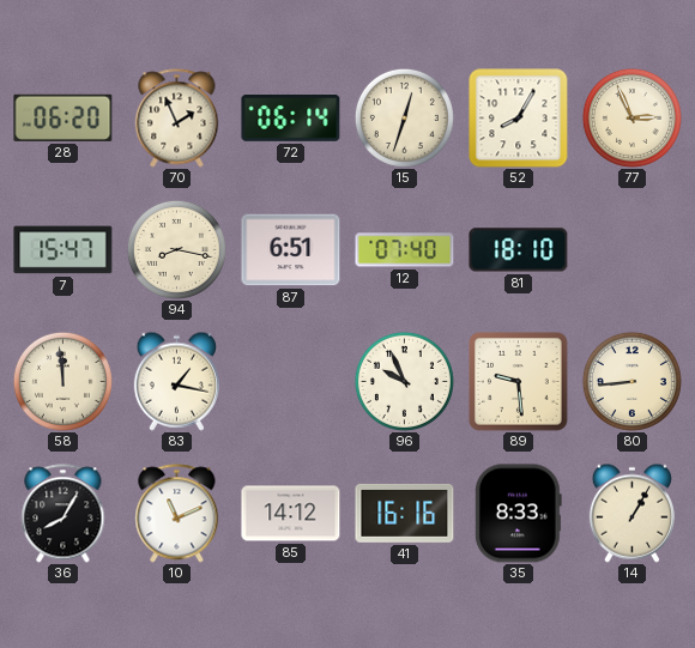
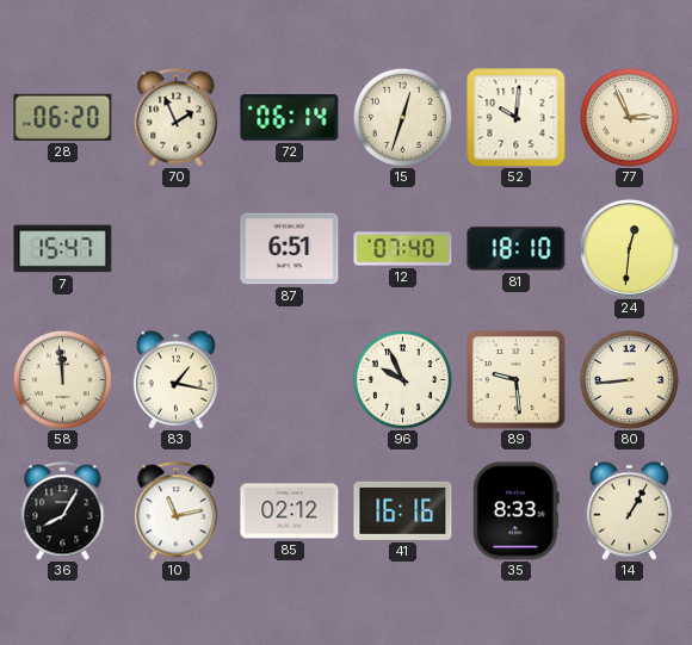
52: 8:05 -> 10:01 (517, 118)
94: 8:17 -> none (176, 249)
24: none -> 12:31 (629, 248)
10: 11:11 -> 11:13 (177, 511)
85: 14:12 -> 02:12 (290, 511)
